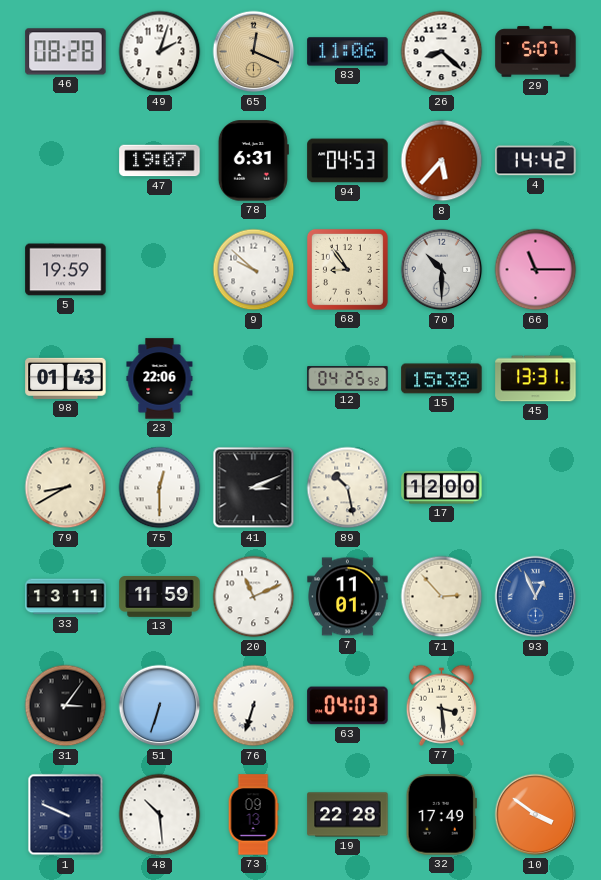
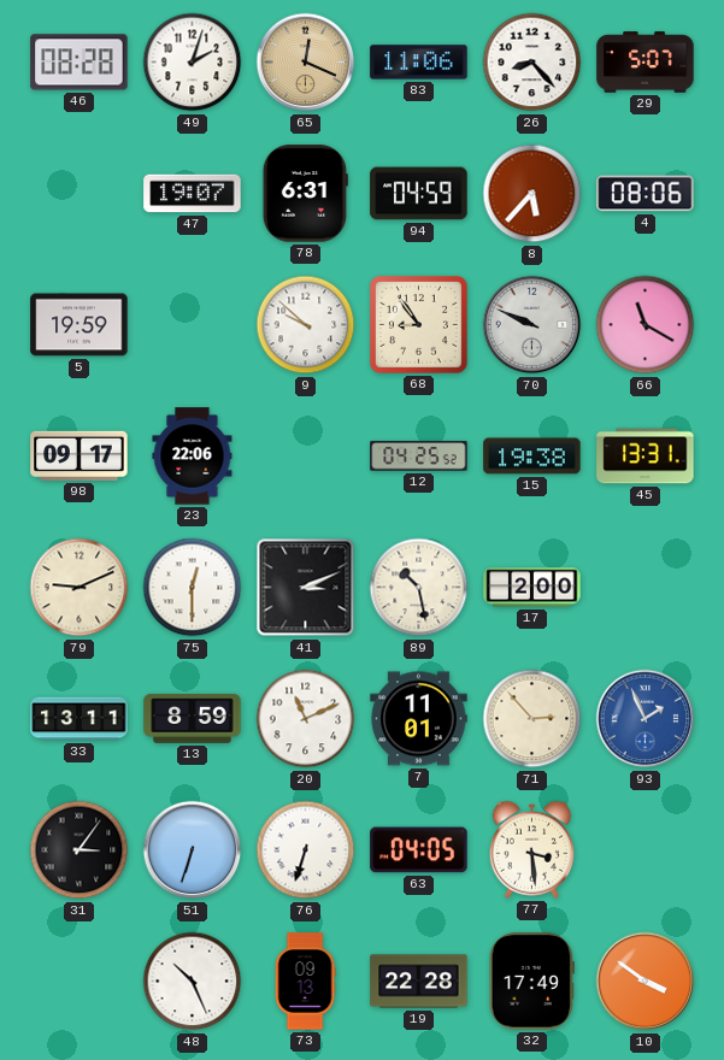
26: 8:22 -> 8:23 (532, 63)
94: 04:53 -> 04:59 (419, 194)
4: 14:42 -> 08:06 (646, 194)
70: 10:30 -> 9:49 (532, 325)
66: 11:15 -> 11:20 (646, 325)
98: 01:43 -> 09:17 (80, 455)
15: 15:38 -> 19:38 (532, 457)
79: 8:40 -> 9:11 (80, 588)
17: 12:00 -> 2:00 (532, 588)
13: 11:59 -> 8:59 (193, 719)
93: 12:56 -> 1:56 (646, 719)
63: 04:03 -> 04:05 (419, 850)
1: 9:49 -> none (66, 815)
48: 10:29 -> 10:26 (193, 982)
